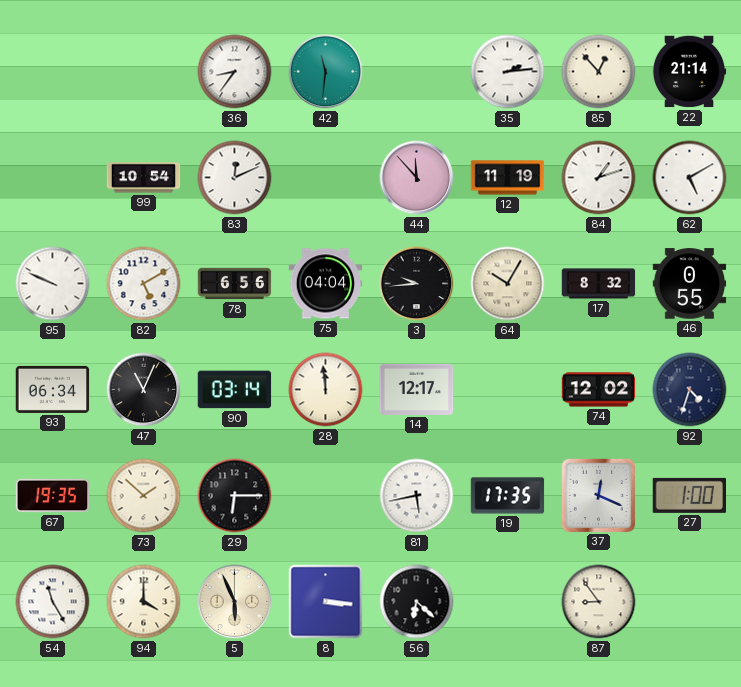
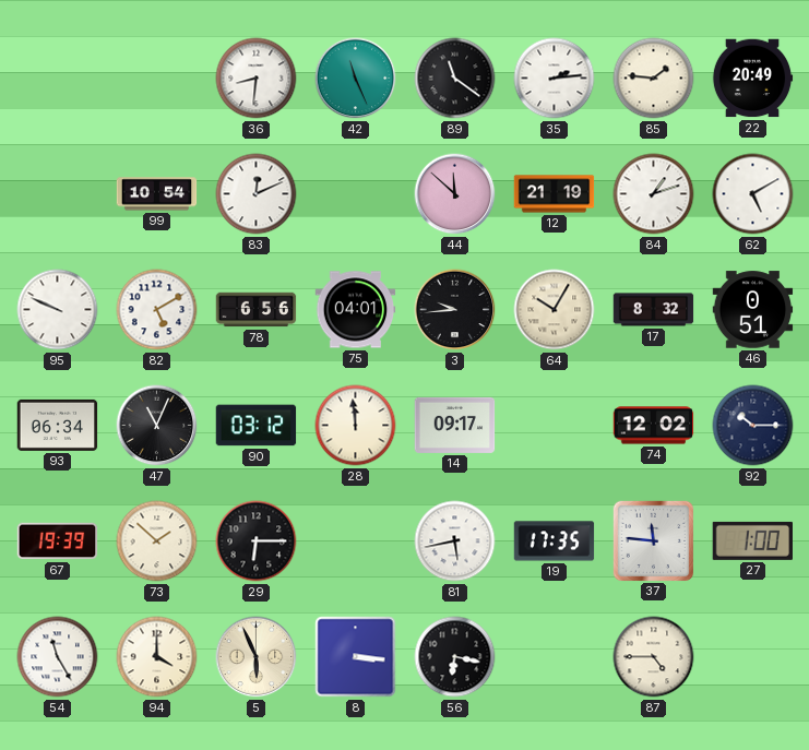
36: 8:36 -> 8:31 (257, 79)
42: 11:31 -> 11:26 (356, 79)
89: none -> 11:21 (455, 79)
85: 12:53 -> 1:46 (654, 79)
22: 21:14 -> 20:49 (752, 79)
44: 11:53 -> 11:52 (455, 194)
12: 11:19 -> 21:19 (555, 194)
75: 04:04 -> 04:01 (356, 310)
46: 0:55 -> 0:51 (753, 310)
90: 03:14 -> 03:12 (257, 426)
14: 12:17 -> 09:17 (455, 425)
92: 4:33 -> 10:15 (753, 426)
67: 19:35 -> 19:39 (58, 541)
37: 12:19 -> 11:46 (653, 540)
56: 6:22 -> 6:17 (455, 657)
87: 8:54 -> 4:45 (654, 657)
